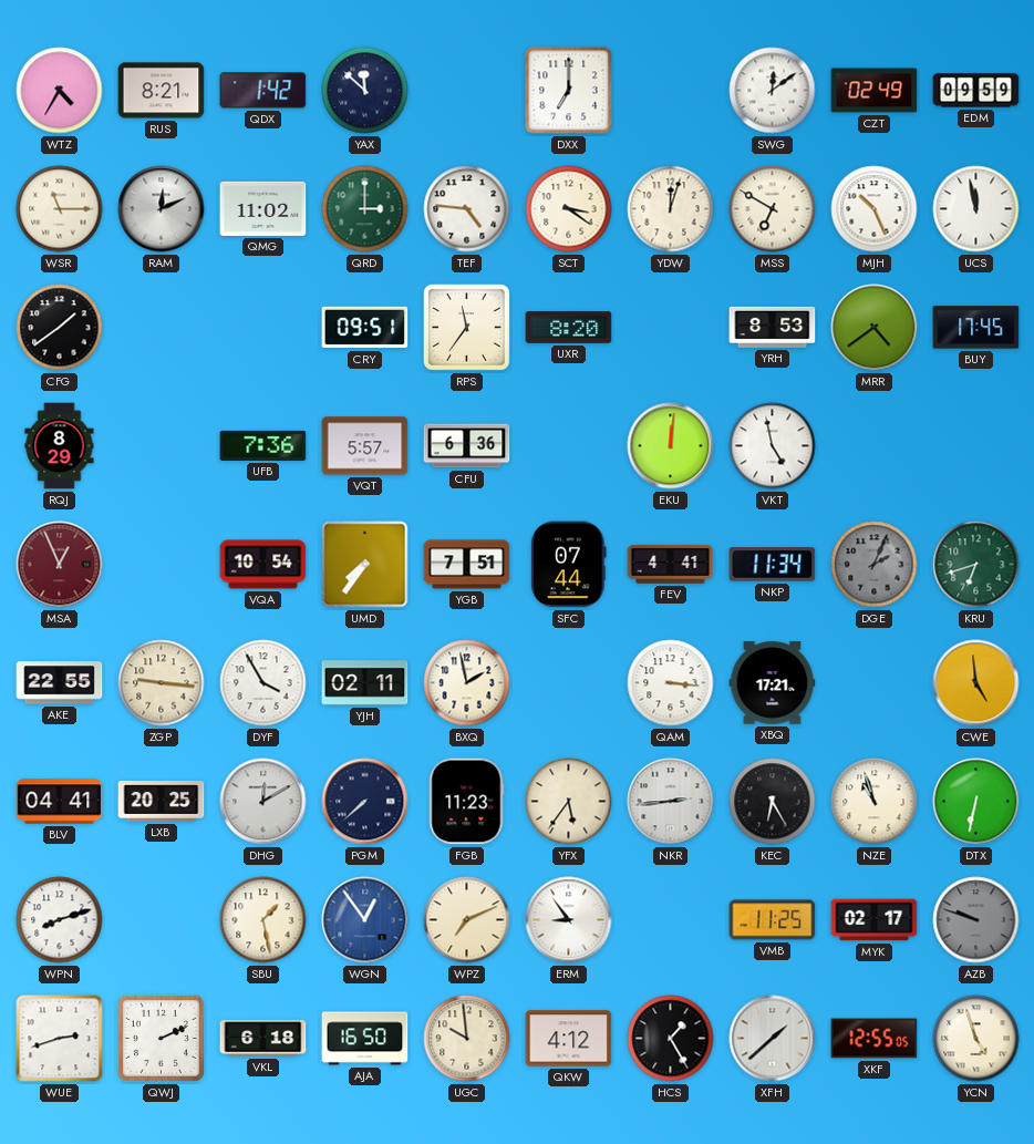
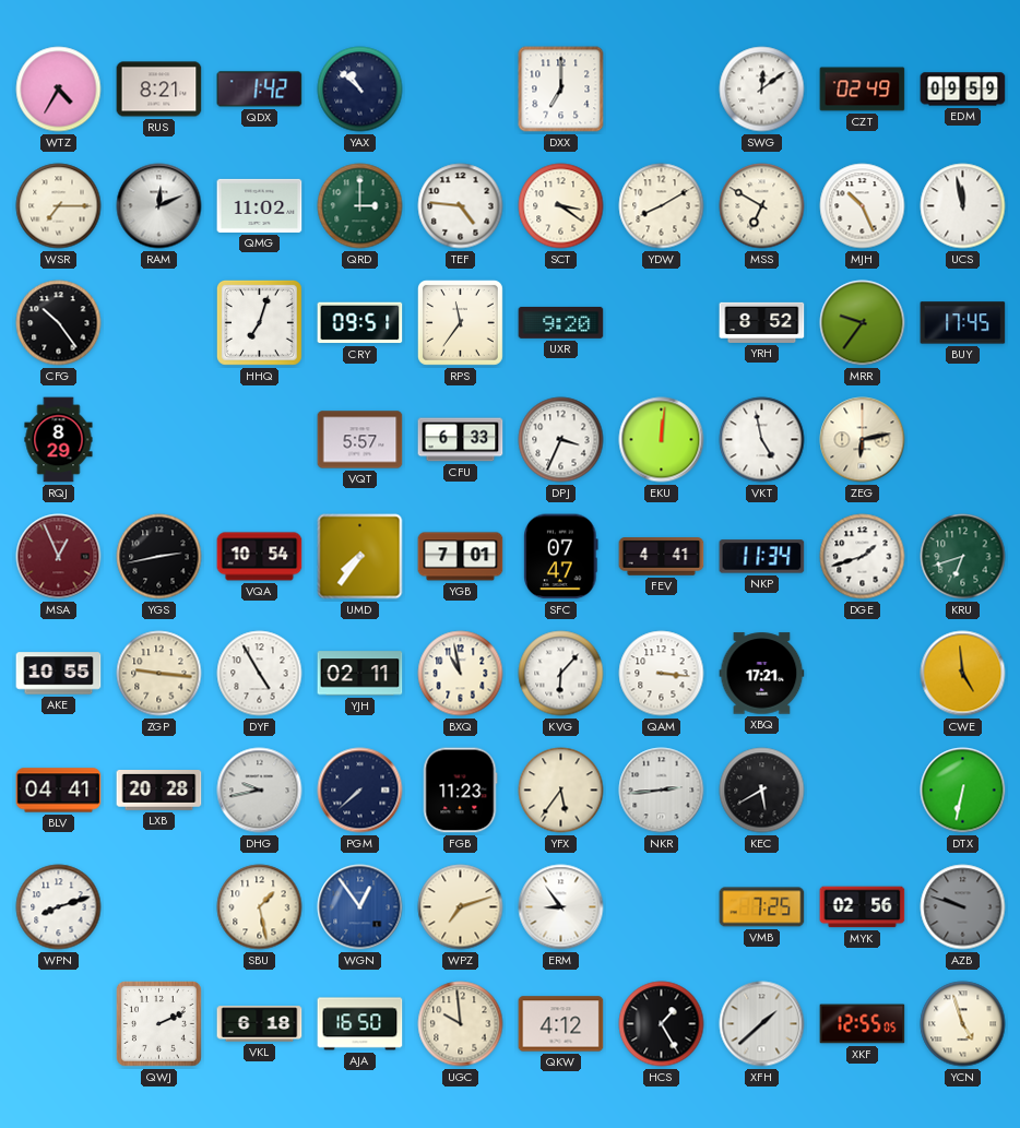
YAX: 11:52 -> 10:52 (360, 90)
WSR: 11:15 -> 7:15 (59, 206)
YDW: 12:03 -> 8:10 (662, 206)
CFG: 1:39 -> 10:24 (59, 323)
HHQ: none -> 7:03 (259, 322)
UXR: 8:20 -> 9:20 (561, 323)
YRH: 8:53 -> 8:52 (762, 322)
MRR: 4:39 -> 9:36 (863, 323)
UFB: 7:36 -> none (263, 445)
CFU: 6:36 -> 6:33 (461, 440)
DPJ: none -> 3:34 (561, 440)
ZEG: none -> 6:13 (863, 440)
YGS: none -> 2:43 (159, 557)
YGB: 7:51 -> 7:01 (461, 557)
SFC: 07:44 -> 07:47 (561, 557)
DGE: 2:04 -> 1:42 (863, 557)
DGE dial: grey -> white (863, 557)
AKE: 22:55 -> 10:55 (59, 674)
DYF: 3:55 -> 4:55 (260, 674)
BXQ: 1:58 -> 10:58 (461, 674)
KVG: none -> 6:07 (561, 674)
LXB: 20:25 -> 20:28 (159, 791)
DHG: 12:10 -> 9:43 (260, 791)
KEC: 6:25 -> 5:40 (762, 791)
NZE: 10:57 -> none (875, 802)
WPZ: 7:11 -> 7:12 (461, 907)
VMB: 11:25 -> 7:25 (762, 907)
MYK: 02:17 -> 02:56 (863, 907)
WUE: 2:42 -> none (60, 1039)
